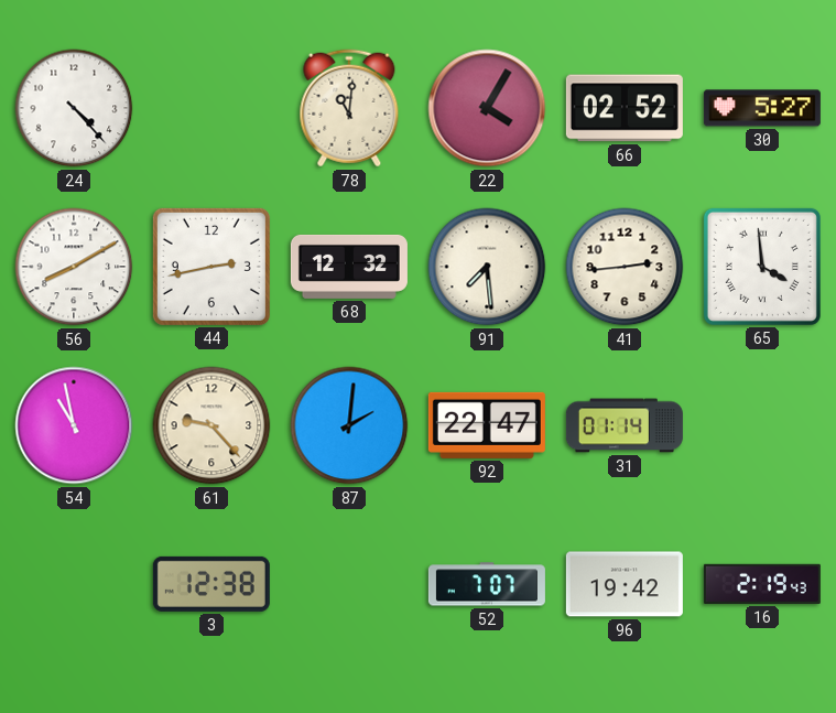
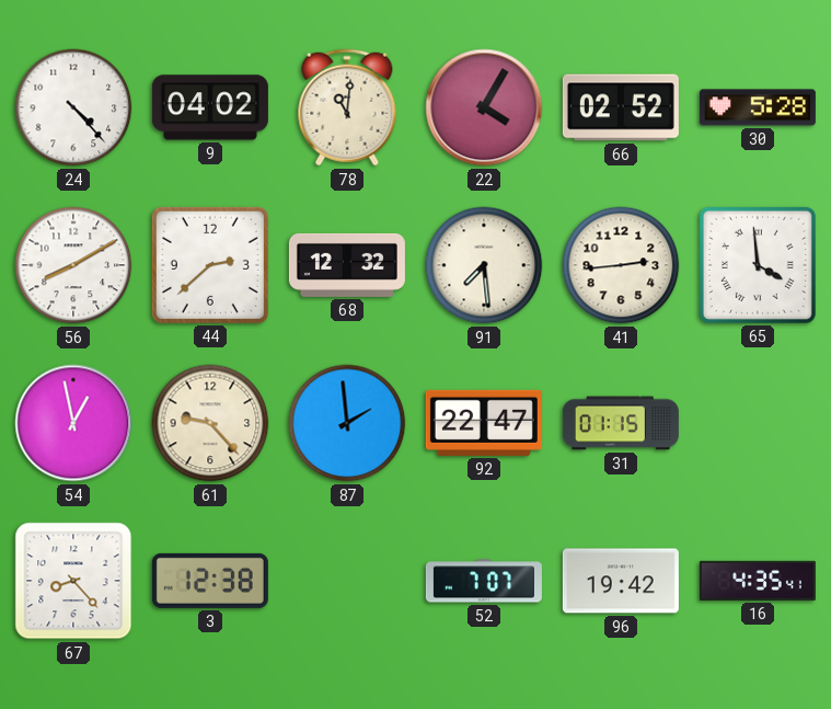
9: none -> 04:02 (210, 107)
30: 5:27 -> 5:28 (758, 107)
44: 2:43 -> 2:38 (210, 265)
54: 10:58 -> 12:58 (73, 423)
87: 2:01 -> 1:59 (347, 423)
31: 01:14 -> 01:15 (621, 423)
67: none -> 8:23 (73, 581)
16: 2:19 -> 4:35 (758, 581)
